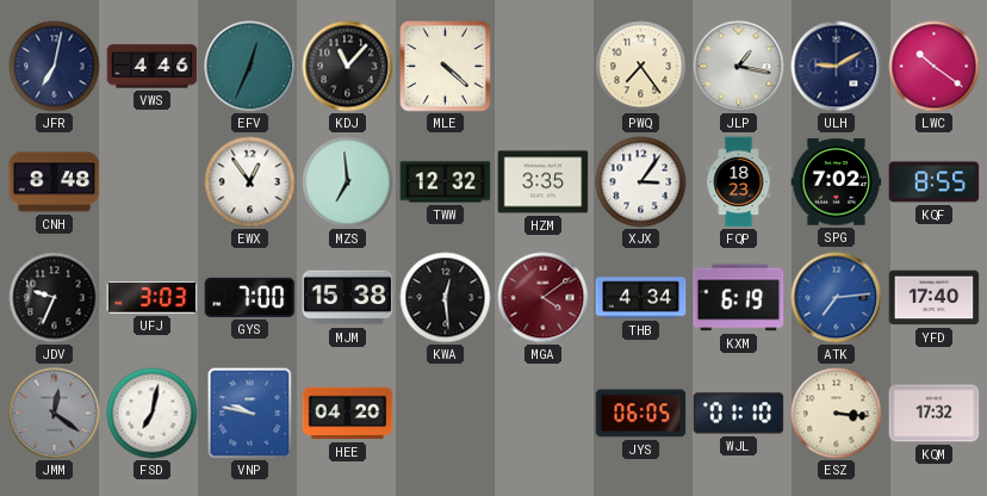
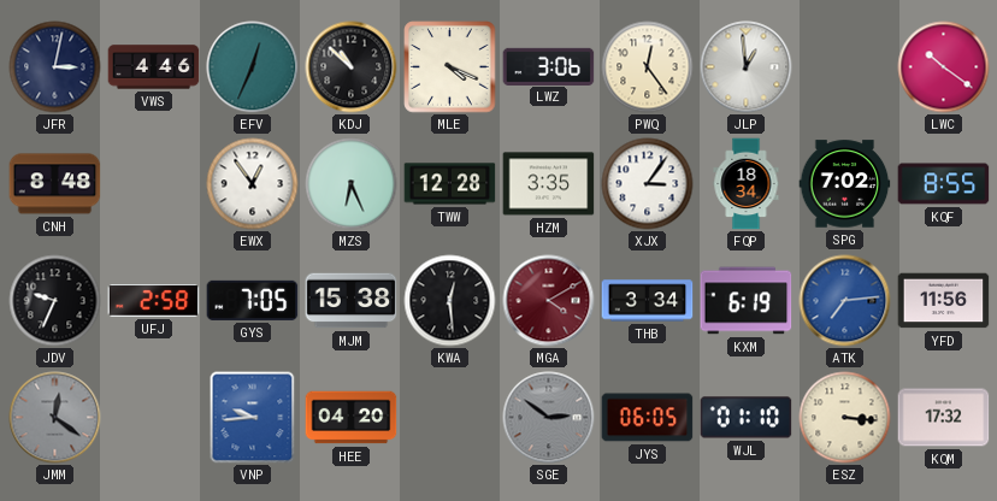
JFR: 7:02 -> 3:02 (55, 67)
KDJ: 11:07 -> 10:52 (352, 67)
MLE: 4:22 -> 4:19 (450, 67)
LWZ: none -> 3:06 (549, 66)
PWQ: 7:24 -> 12:24 (648, 67)
JLP: 1:17 -> 12:59 (747, 67)
ULH: 9:10 -> none (837, 67)
MZS: 6:59 -> 6:26 (352, 184)
TWW: 12:32 -> 12:28 (450, 184)
FQP: 18:23 -> 18:34 (747, 184)
UFJ: 3:03 -> 2:58 (154, 301)
GYS: 7:00 -> 7:05 (253, 300)
MGA: 4:09 -> 4:10 (549, 301)
THB: 4:34 -> 3:34 (648, 301)
YFD: 17:40 -> 11:56 (944, 301)
FSD: 7:02 -> none (153, 414)
VNP: 9:47 -> 9:44 (253, 418)
SGE: none -> 2:51 (549, 418)
